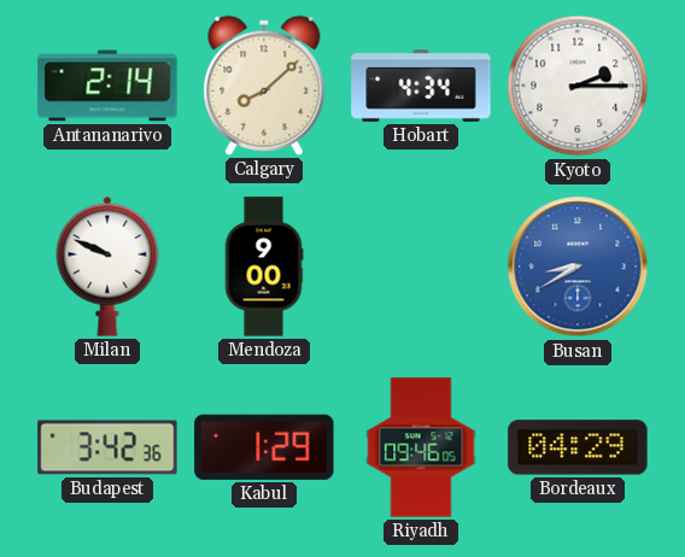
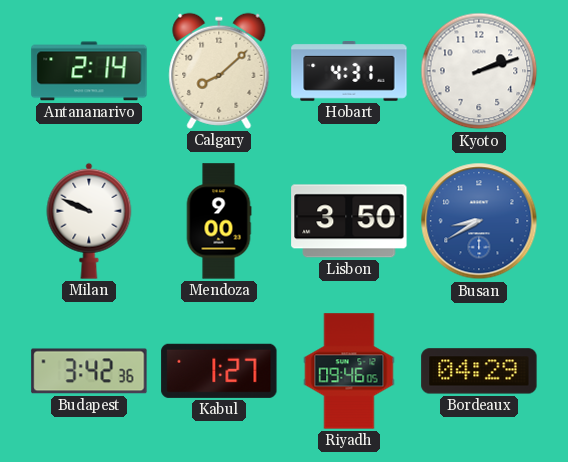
Hobart: 4:34 -> 4:31 (349, 72)
Kyoto: 2:15 -> 2:12 (479, 71)
Lisbon: none -> 3:50 (349, 221)
Kabul: 1:29 -> 1:27 (219, 371)
